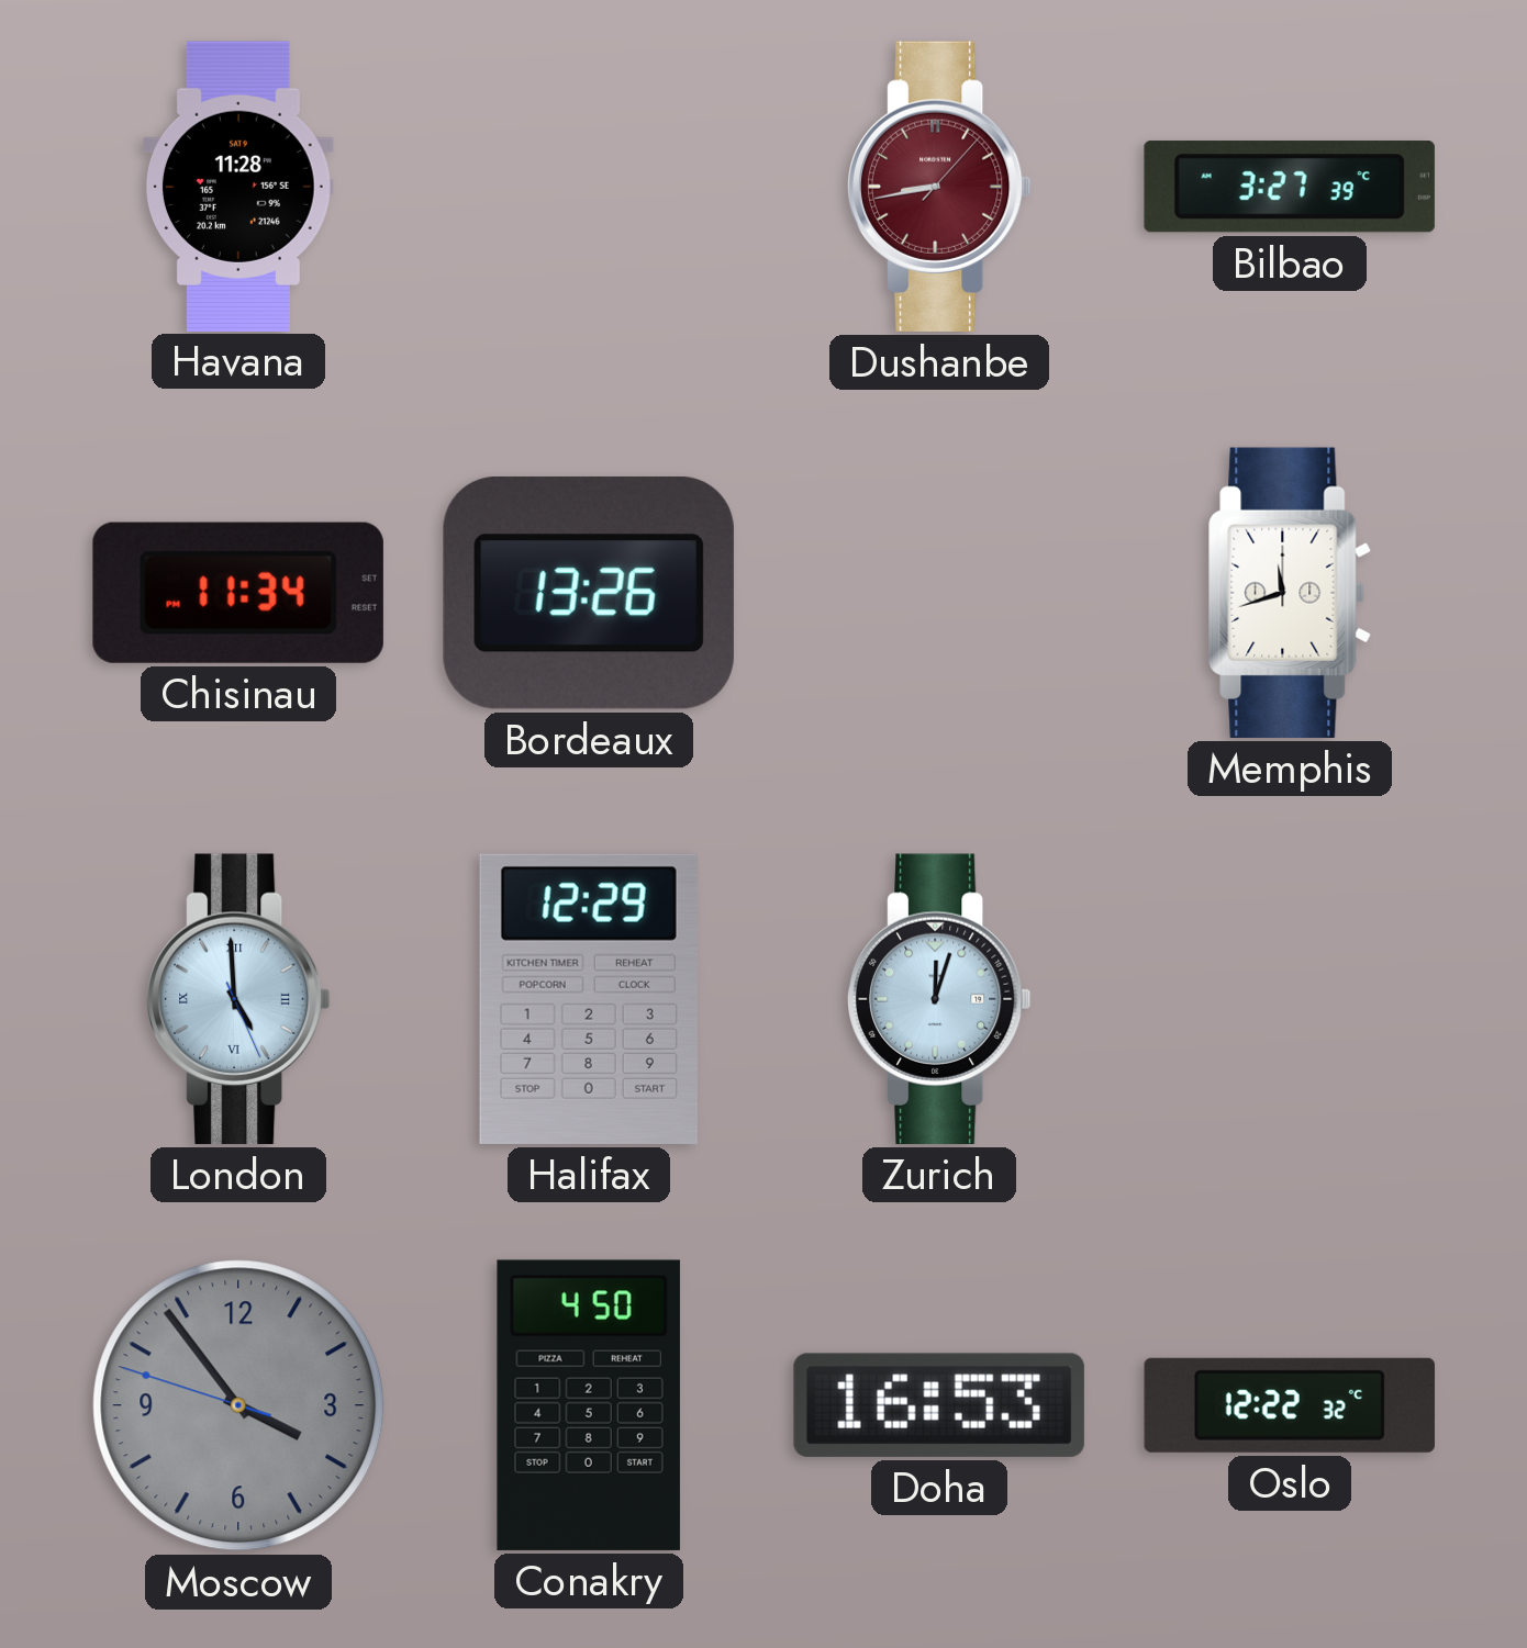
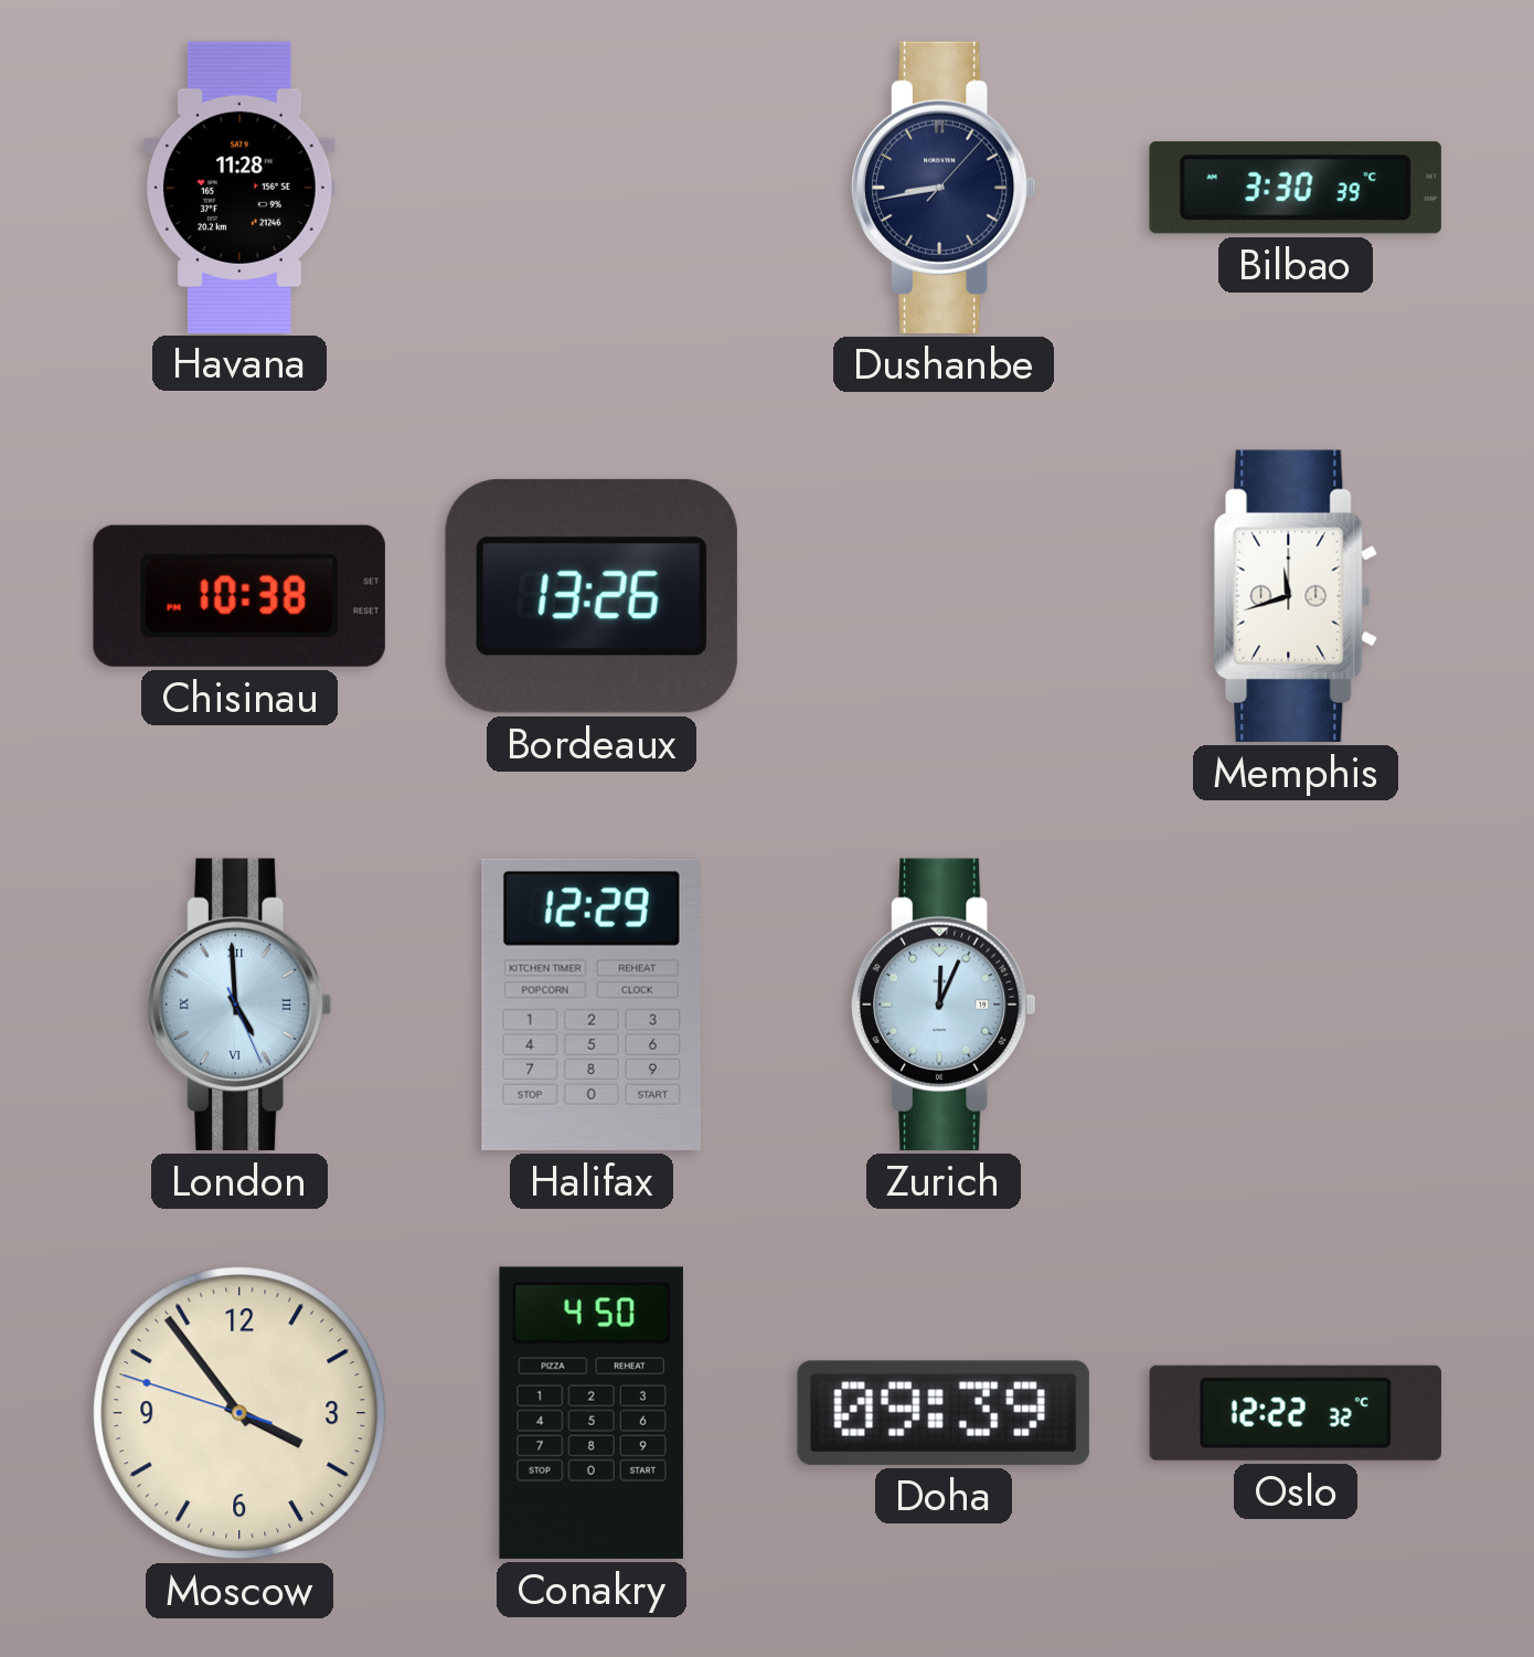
Dushanbe dial: burgundy -> navy (945, 188)
Bilbao: 3:27 -> 3:30 (1296, 188)
Chisinau: 11:34 -> 10:38 (239, 596)
Zurich: 12:03 -> 12:04 (945, 1005)
Moscow dial: grey -> cream (239, 1413)
Doha: 16:53 -> 09:39 (944, 1413)
